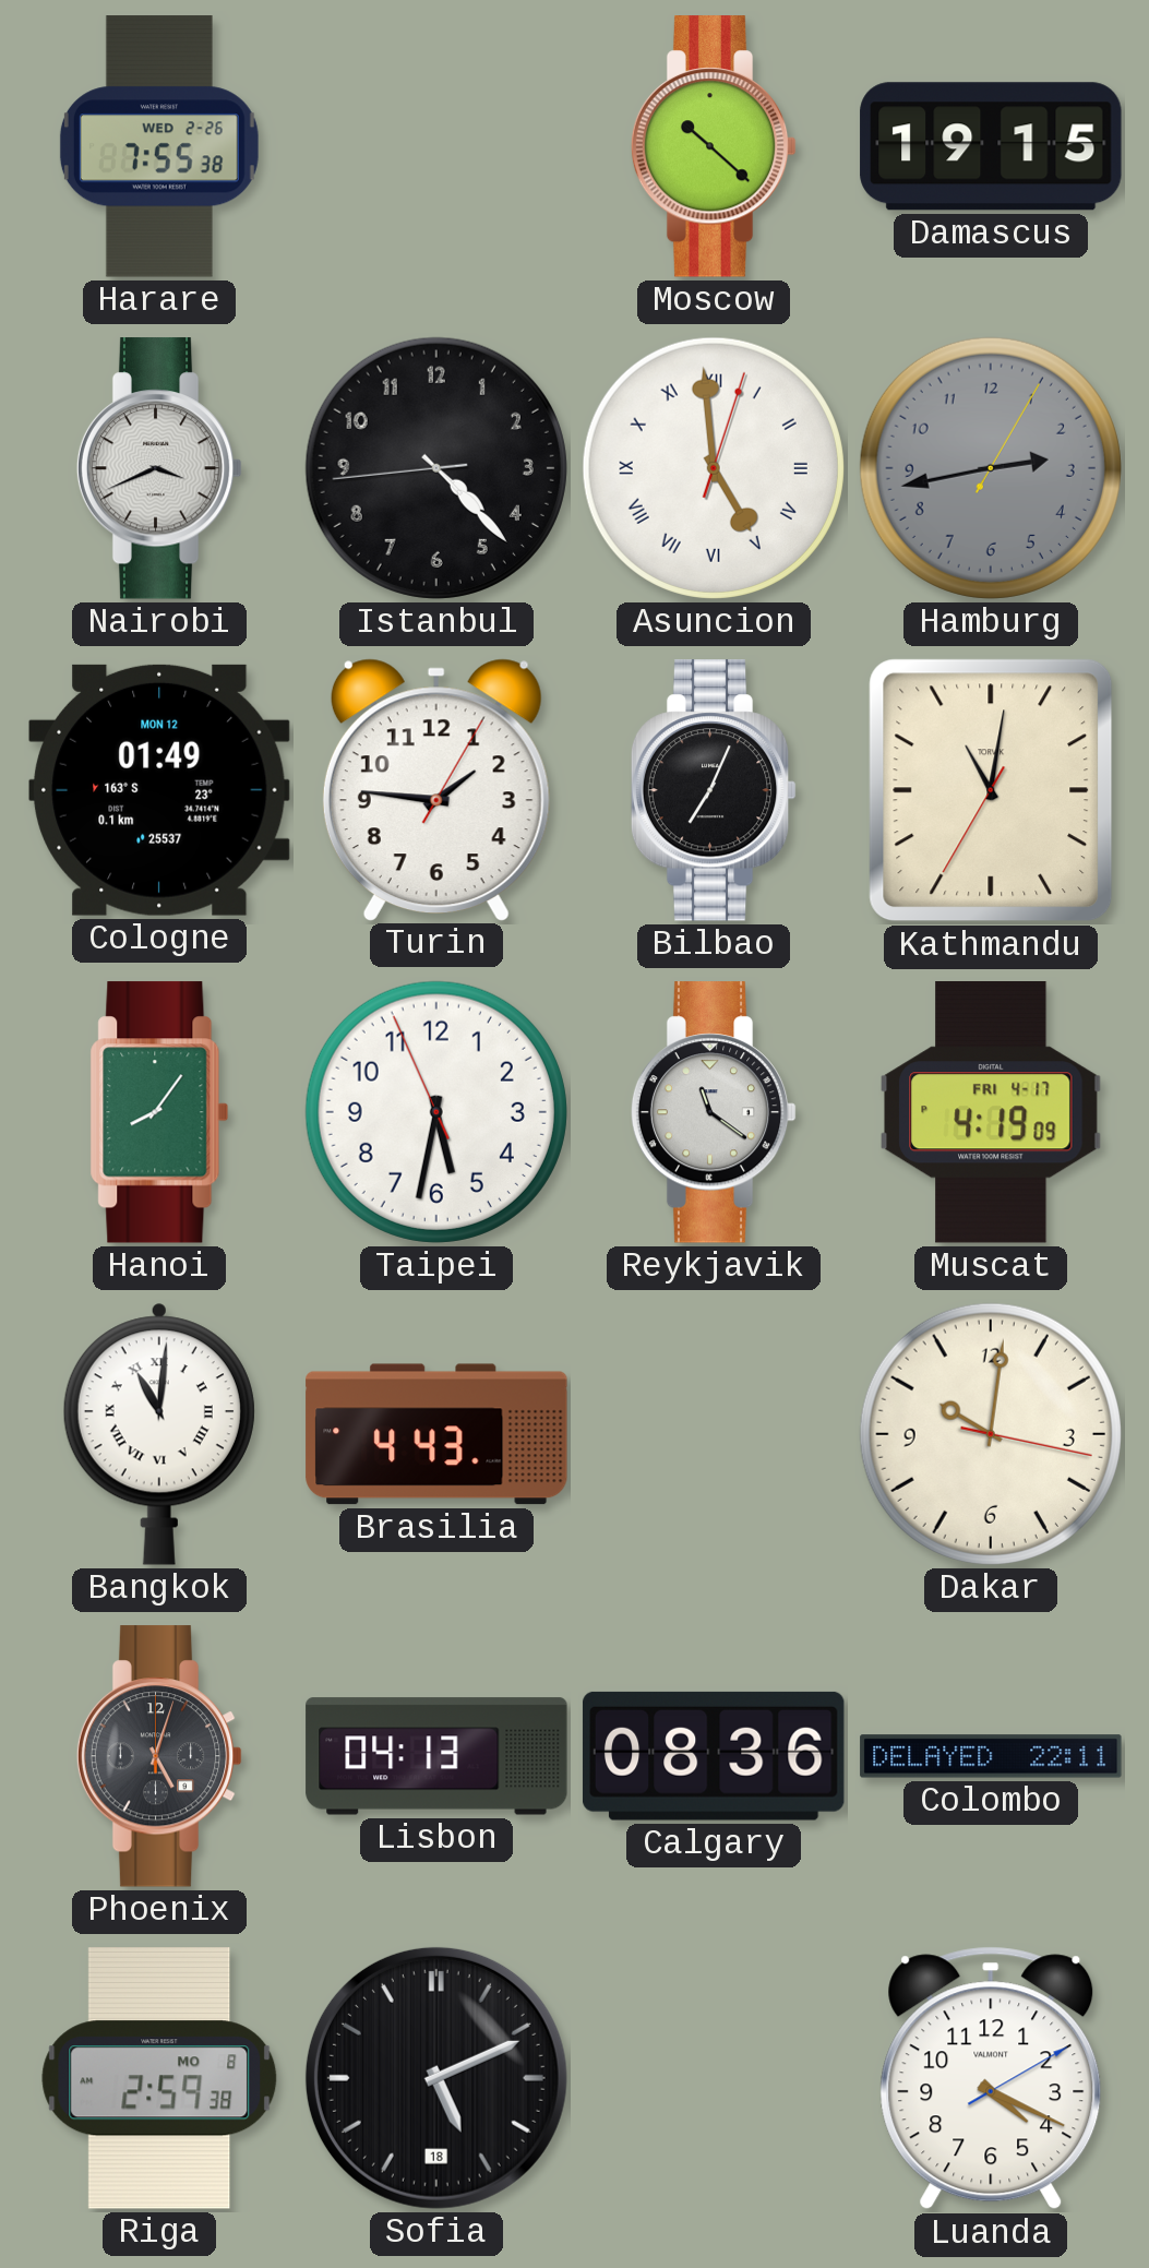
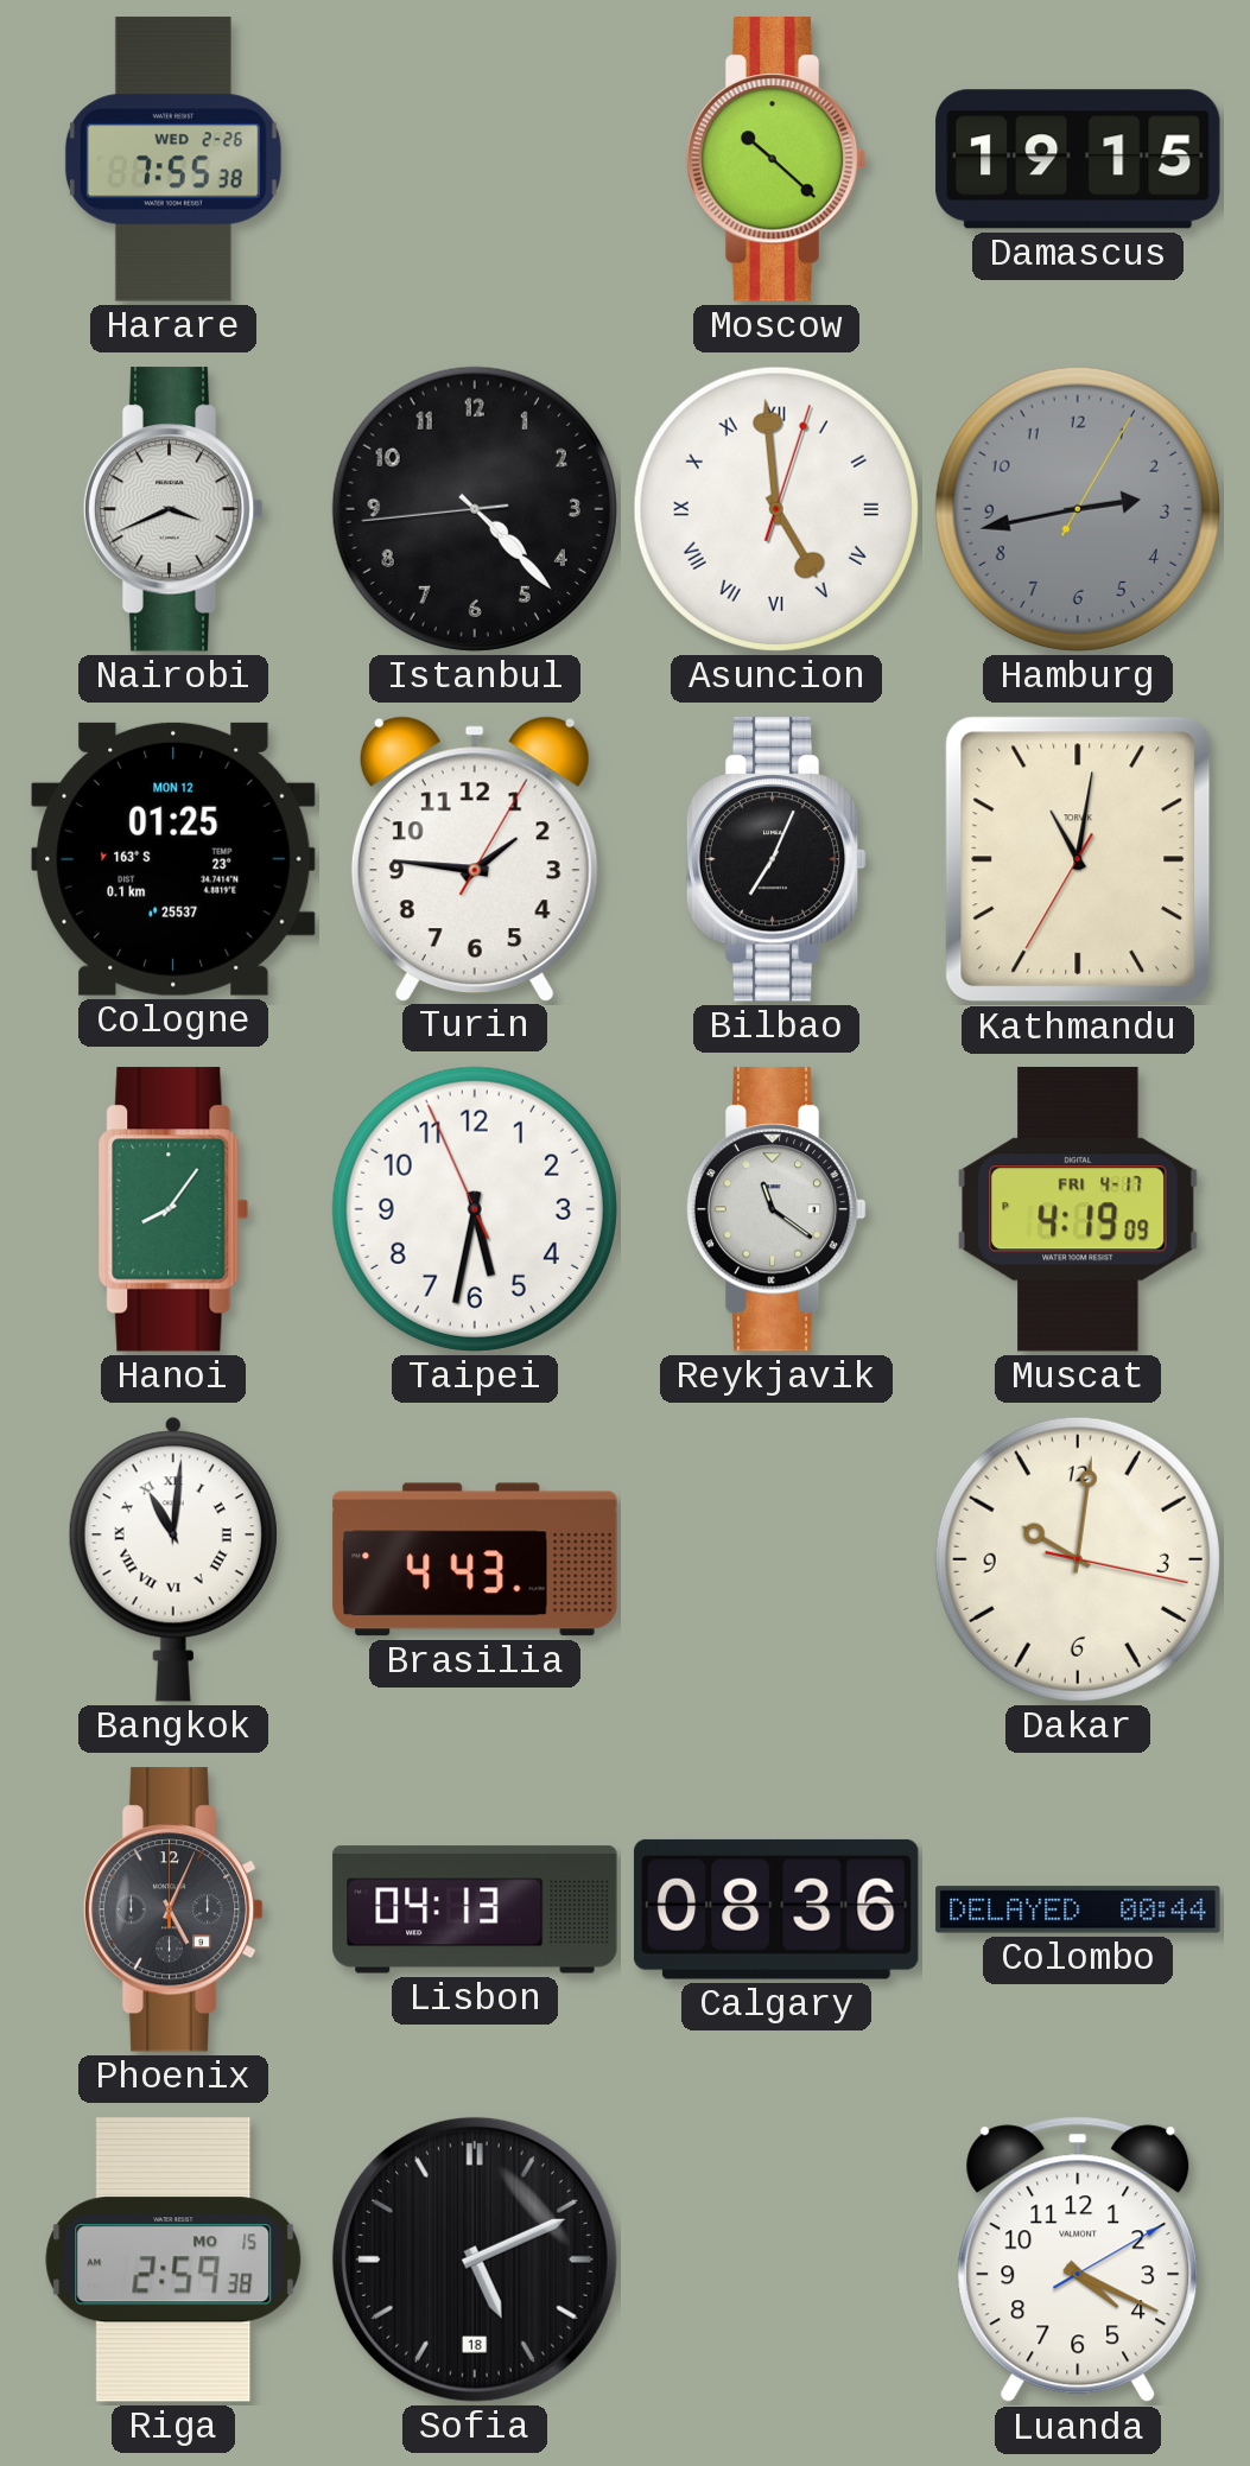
Cologne: 01:49 -> 01:25 (173, 859)
Phoenix: 5:03 -> 5:04 (173, 1909)
Colombo: 22:11 -> 00:44 (1078, 1909)
Riga date: MO 8 -> MO 15 (173, 2261)
